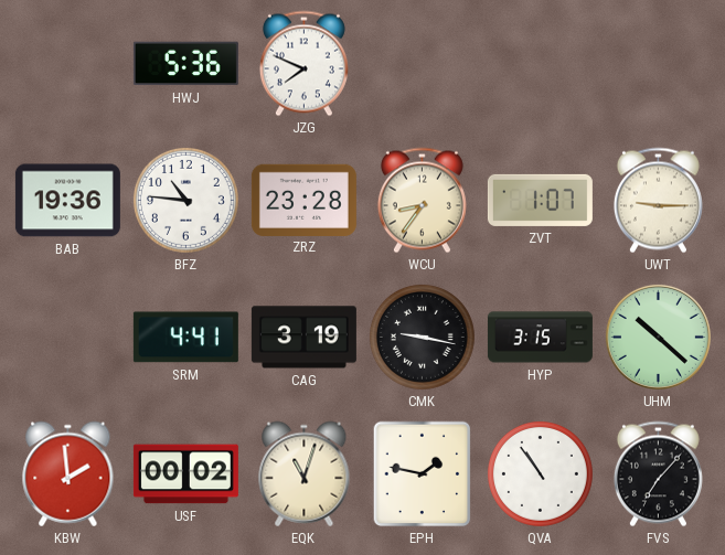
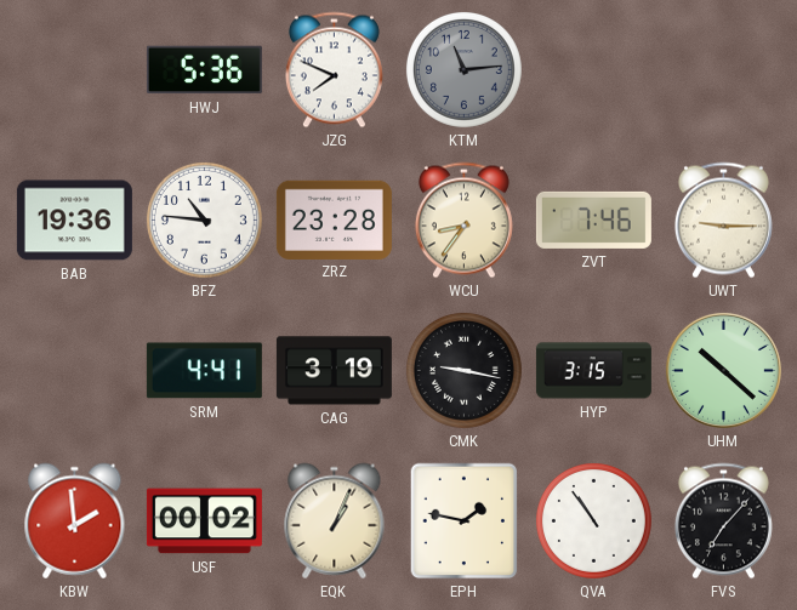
KTM: none -> 11:14 (463, 69)
ZVT: 1:07 -> 7:46 (593, 220)
EQK: 11:03 -> 1:04 (335, 521)
